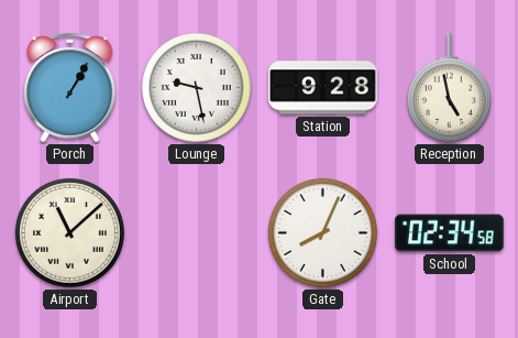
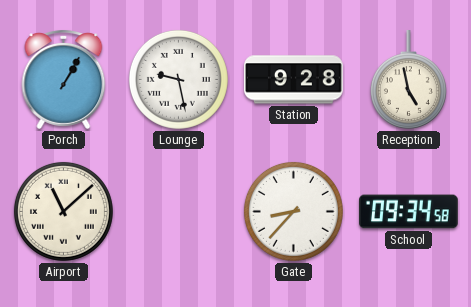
Gate: 8:04 -> 8:37 (293, 211)
School: 02:34 -> 09:34 (409, 212)
